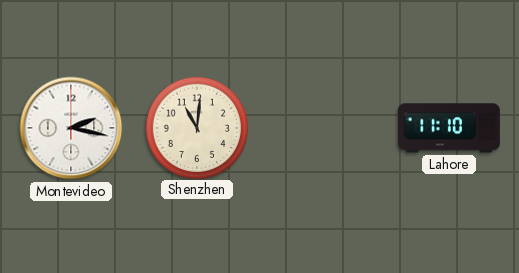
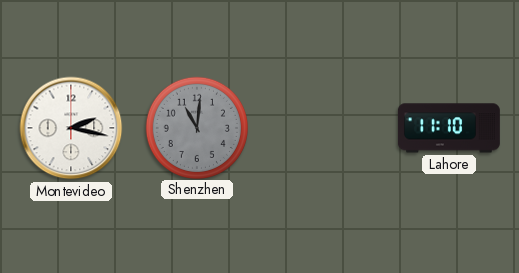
Shenzhen dial: cream -> grey (196, 127)
